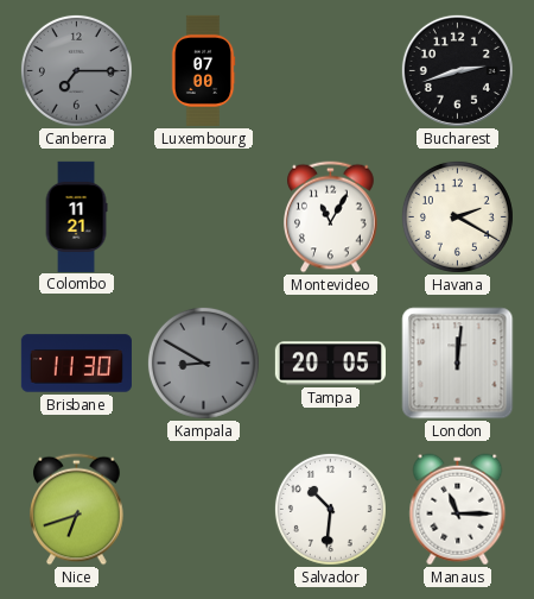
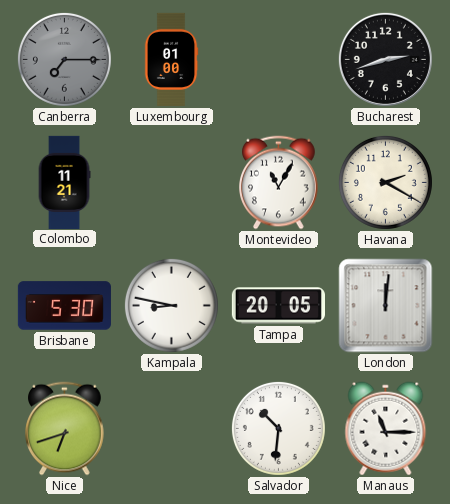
Luxembourg: 07:00 -> 01:00 (171, 59)
Brisbane: 11:30 -> 5:30 (64, 306)
Kampala: 8:50 -> 8:47 (171, 305)
Kampala dial: grey -> white (171, 305)
